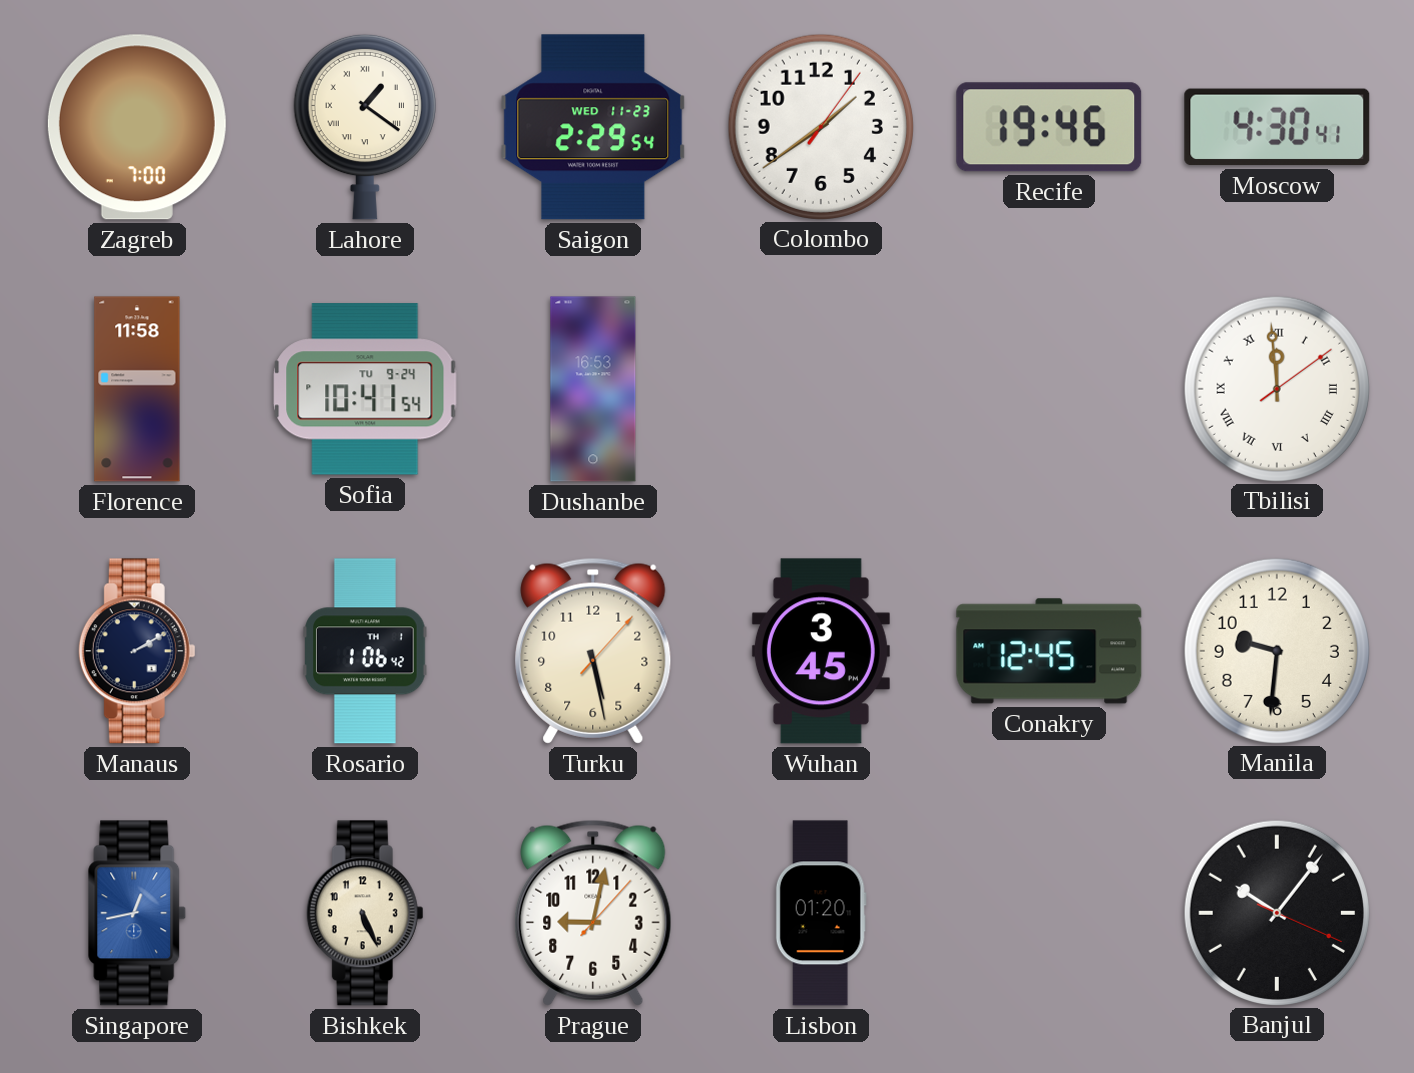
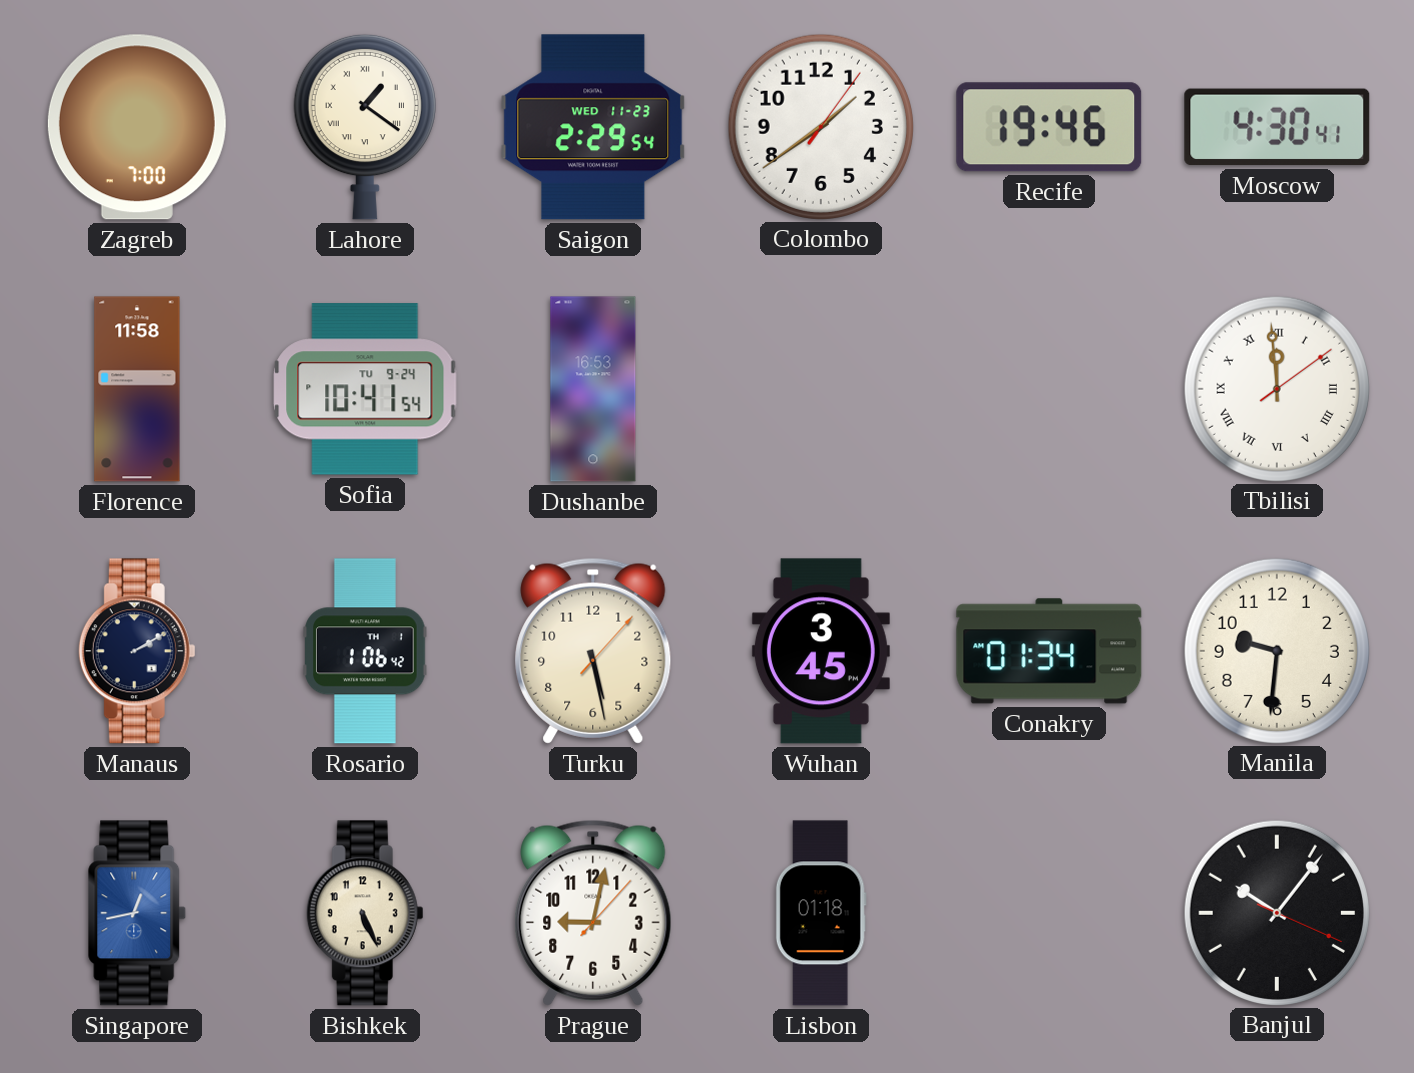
Conakry: 12:45 -> 01:34 (1049, 651)
Lisbon: 01:20 -> 01:18 (821, 913)
